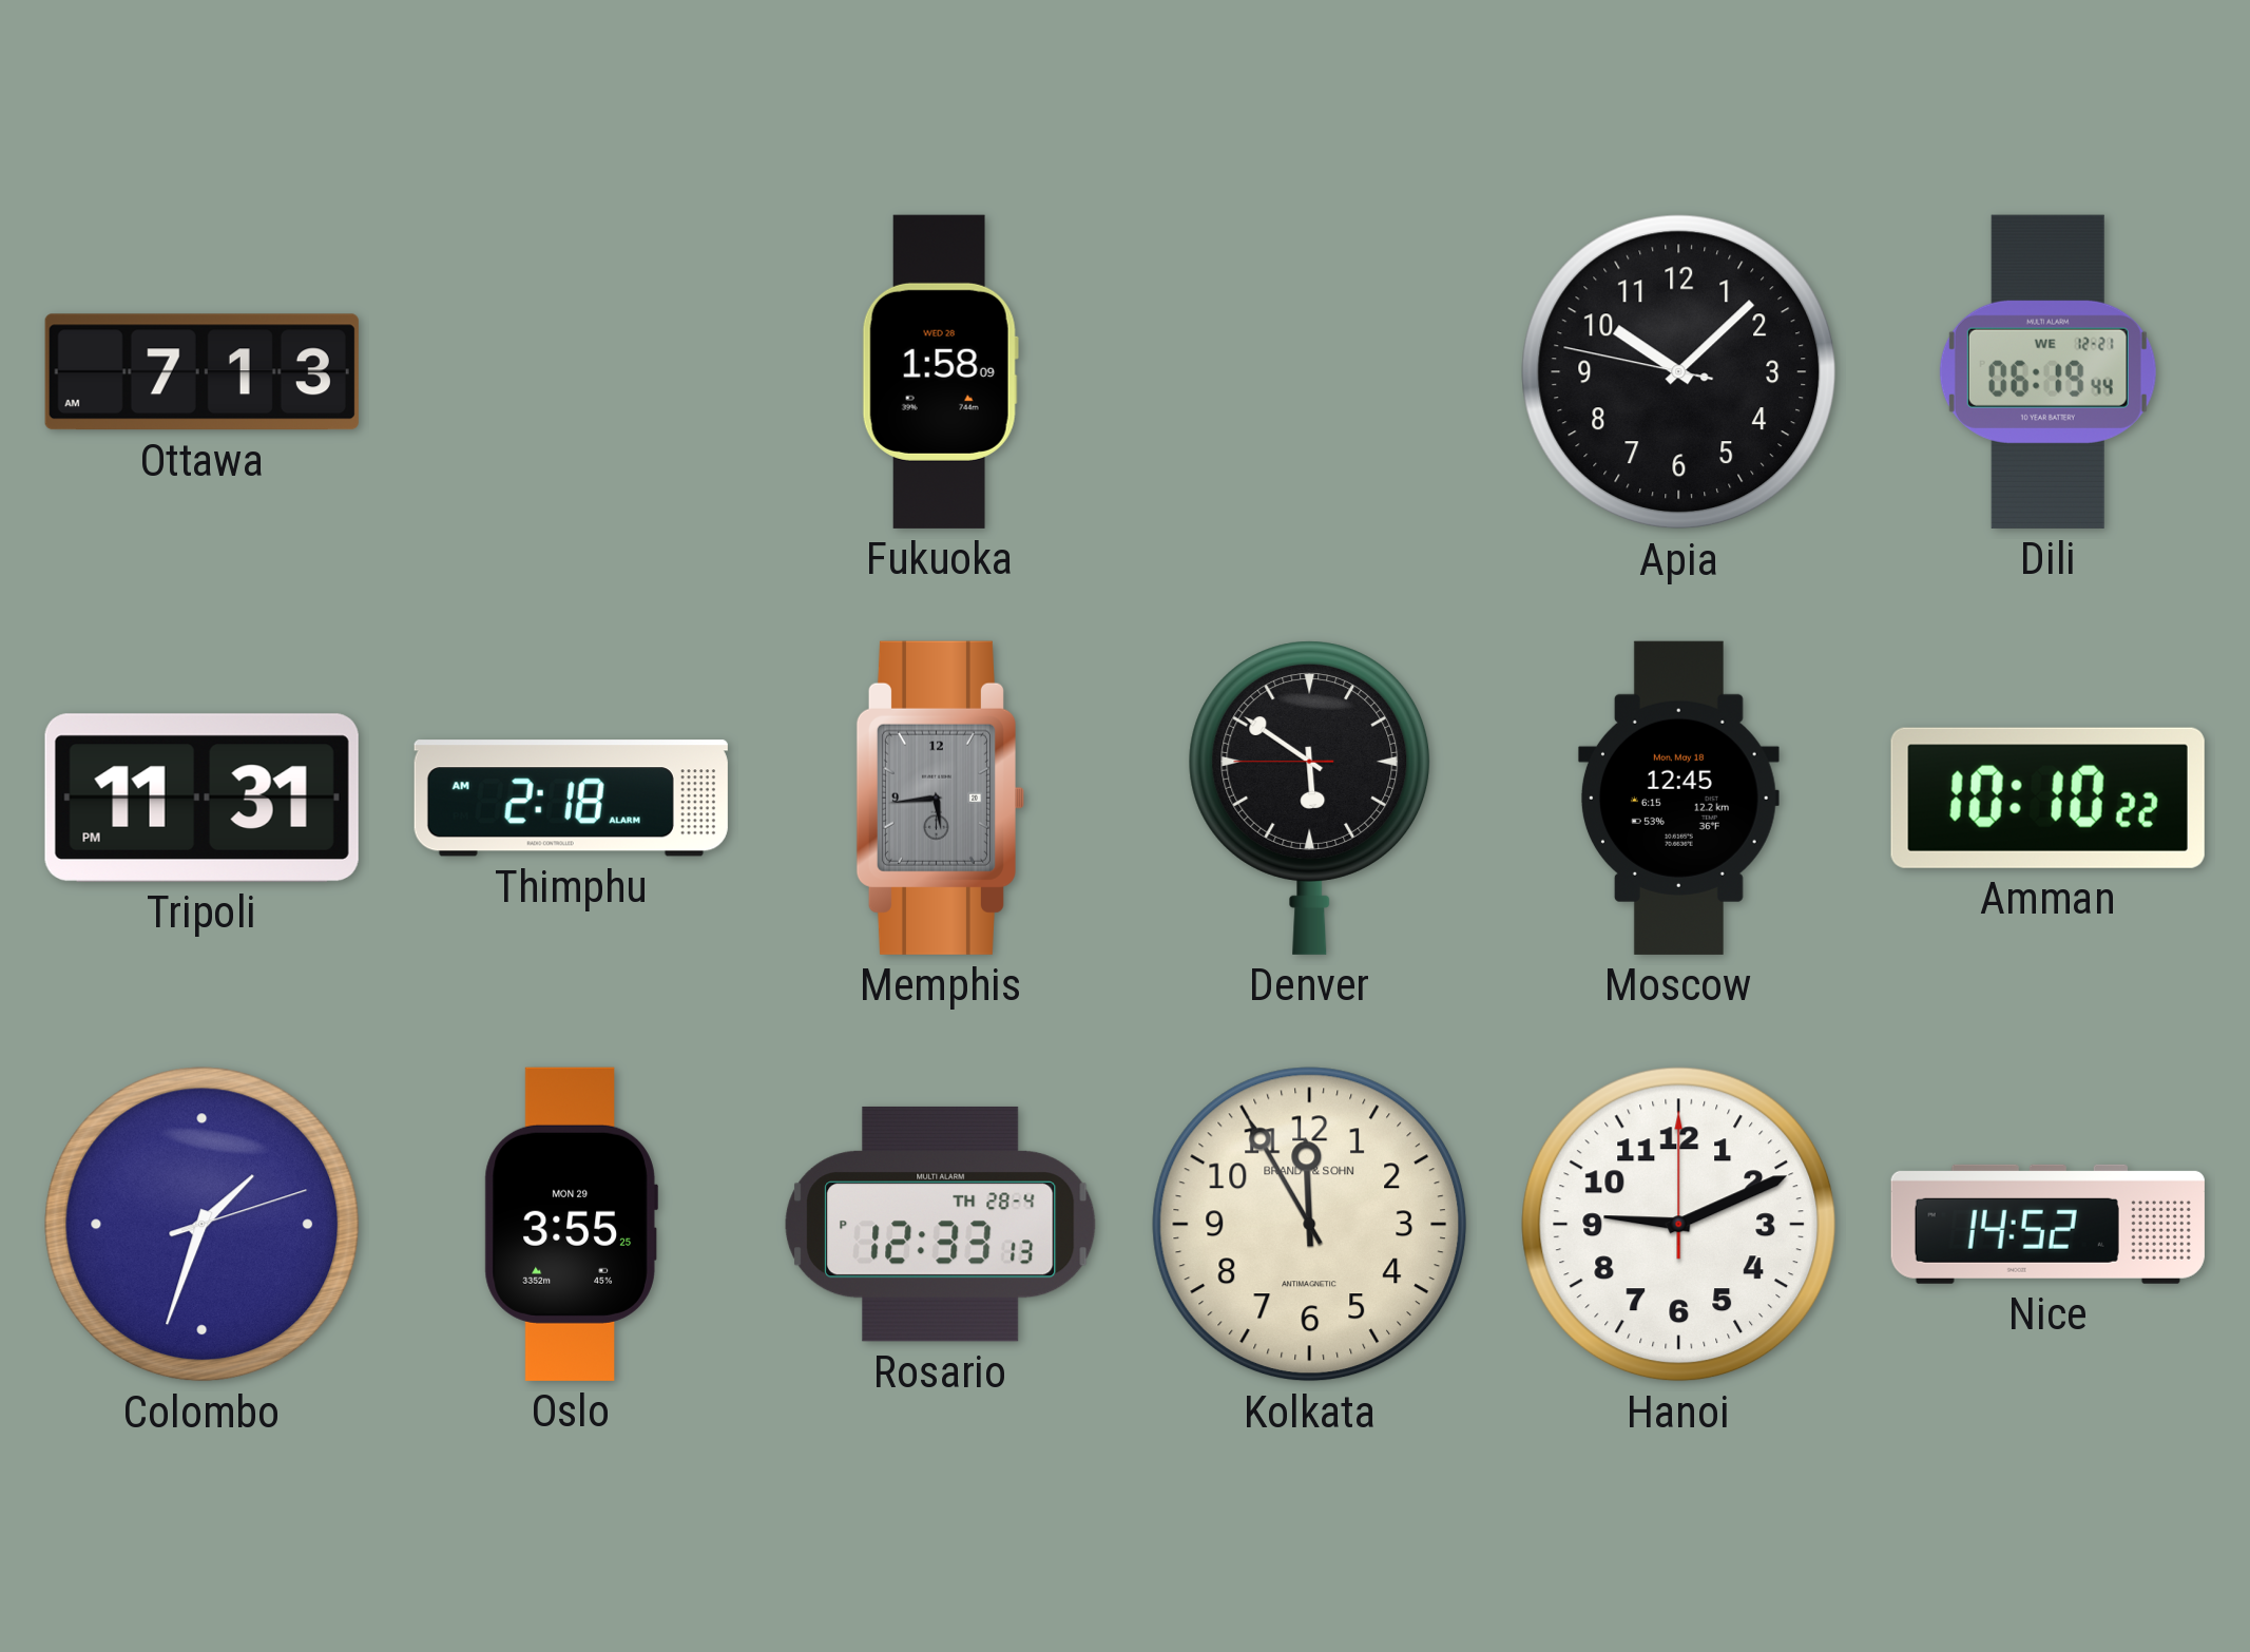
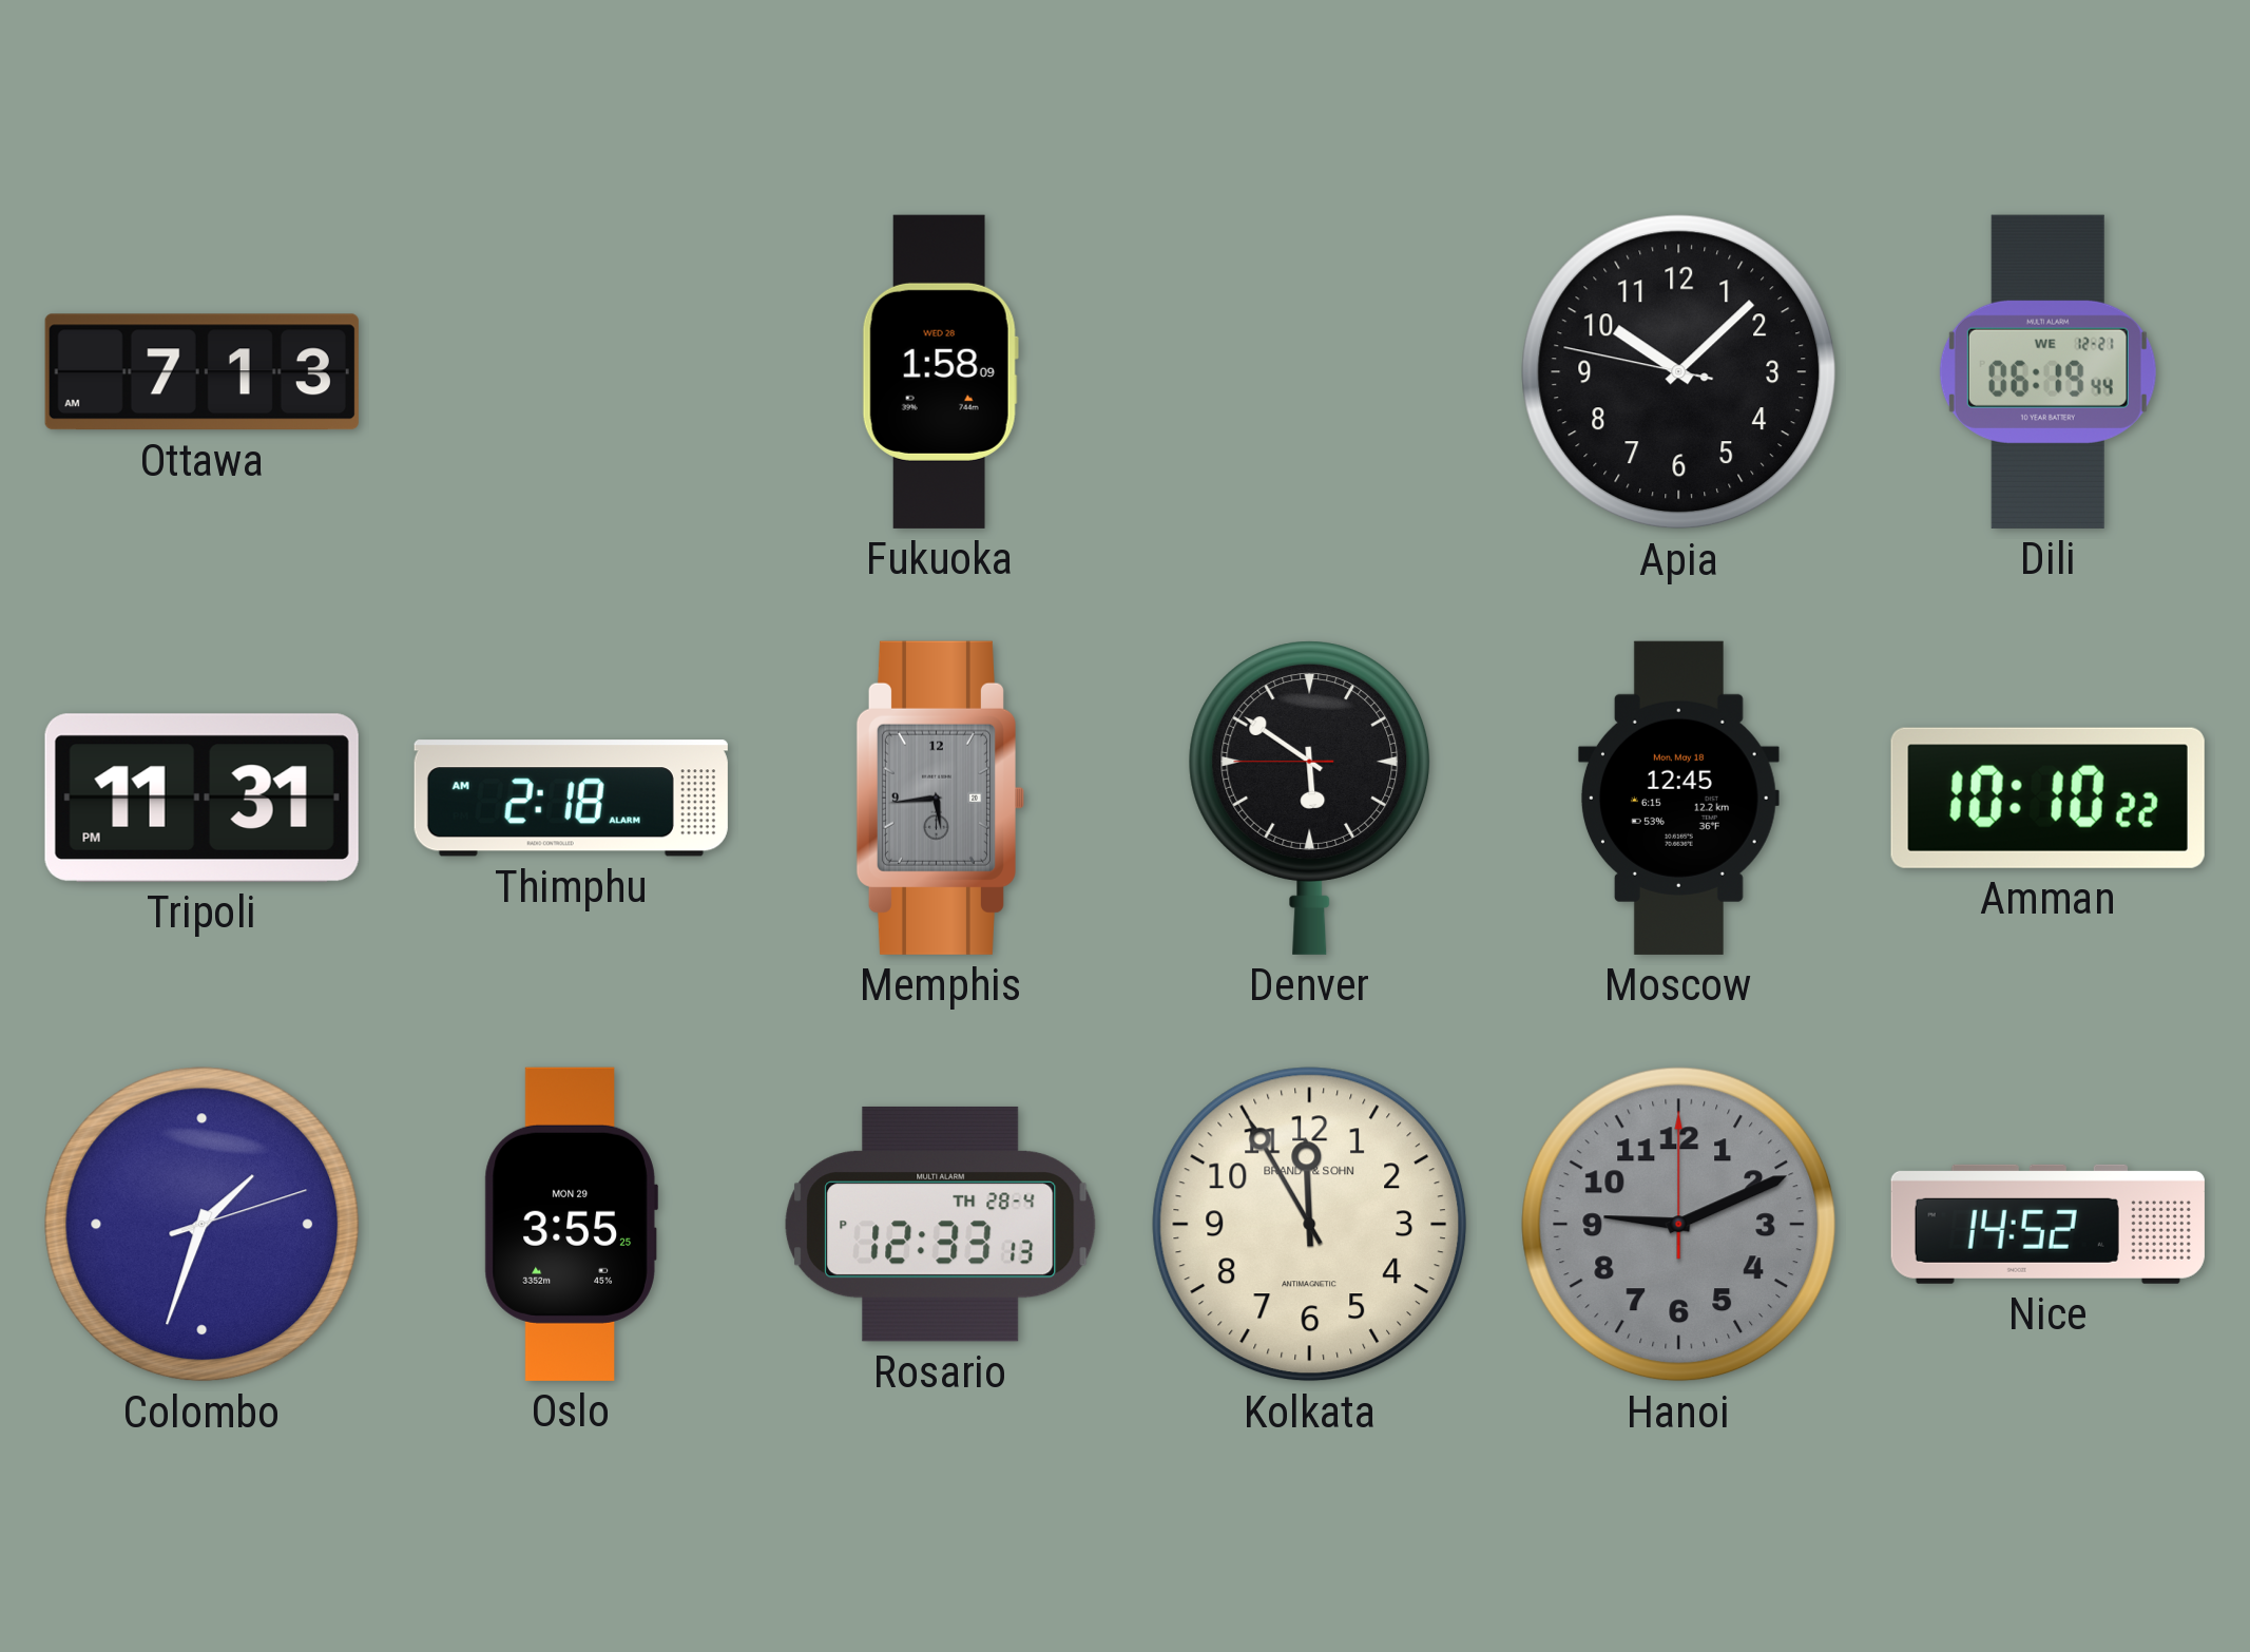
Hanoi dial: white -> grey (1679, 1225)
